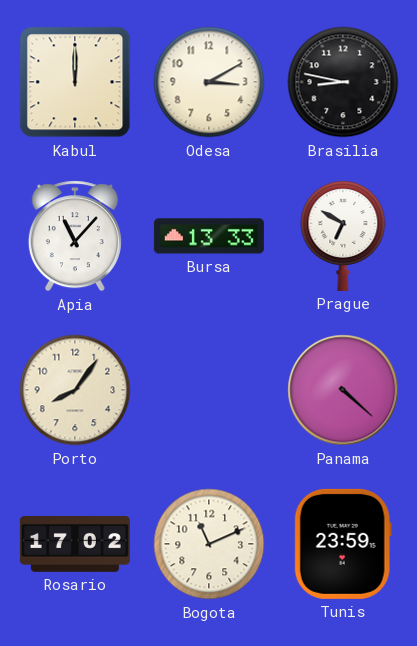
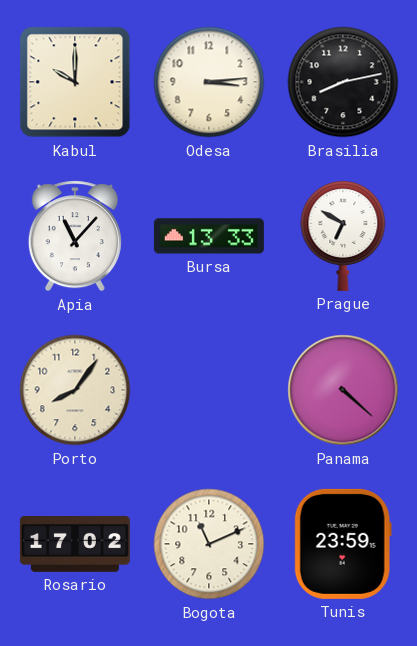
Kabul: 12:00 -> 10:00 (75, 82)
Odesa: 3:10 -> 3:14 (209, 82)
Brasilia: 8:47 -> 8:13 (343, 82)
